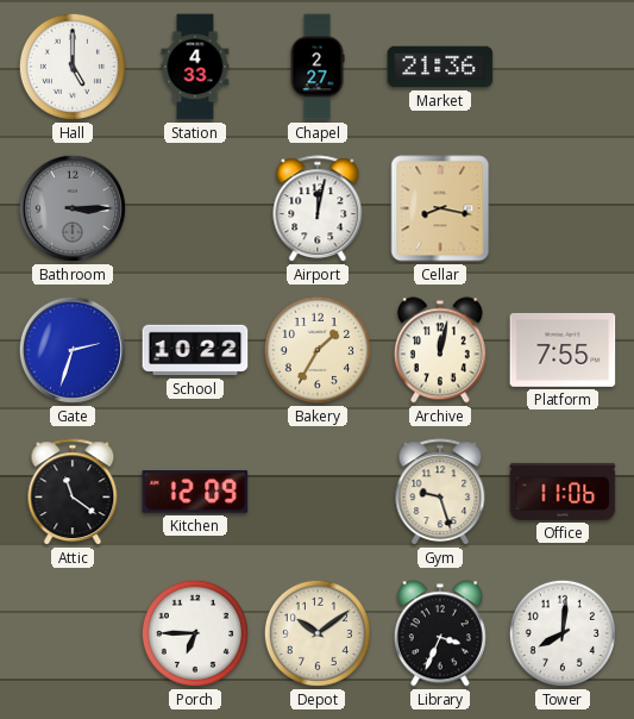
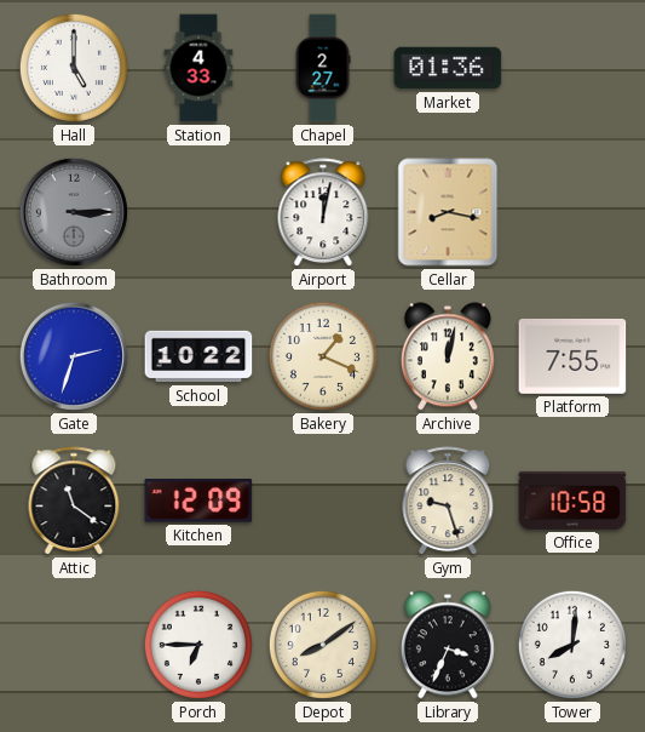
Market: 21:36 -> 01:36 (448, 68)
Bakery: 1:35 -> 1:19 (323, 356)
Office: 11:06 -> 10:58 (572, 501)
Depot: 10:09 -> 8:09 (323, 645)
